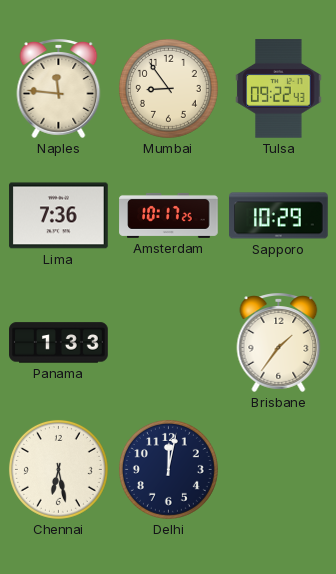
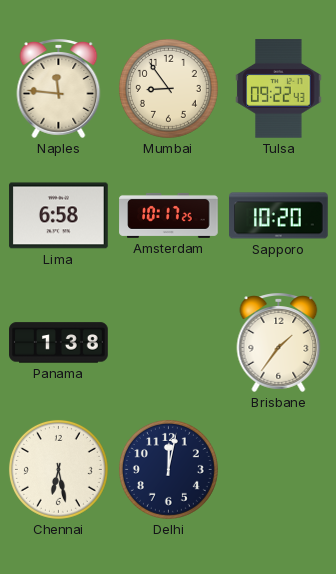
Lima: 7:36 -> 6:58 (59, 216)
Sapporo: 10:29 -> 10:20 (279, 216)
Panama: 1:33 -> 1:38 (59, 343)
